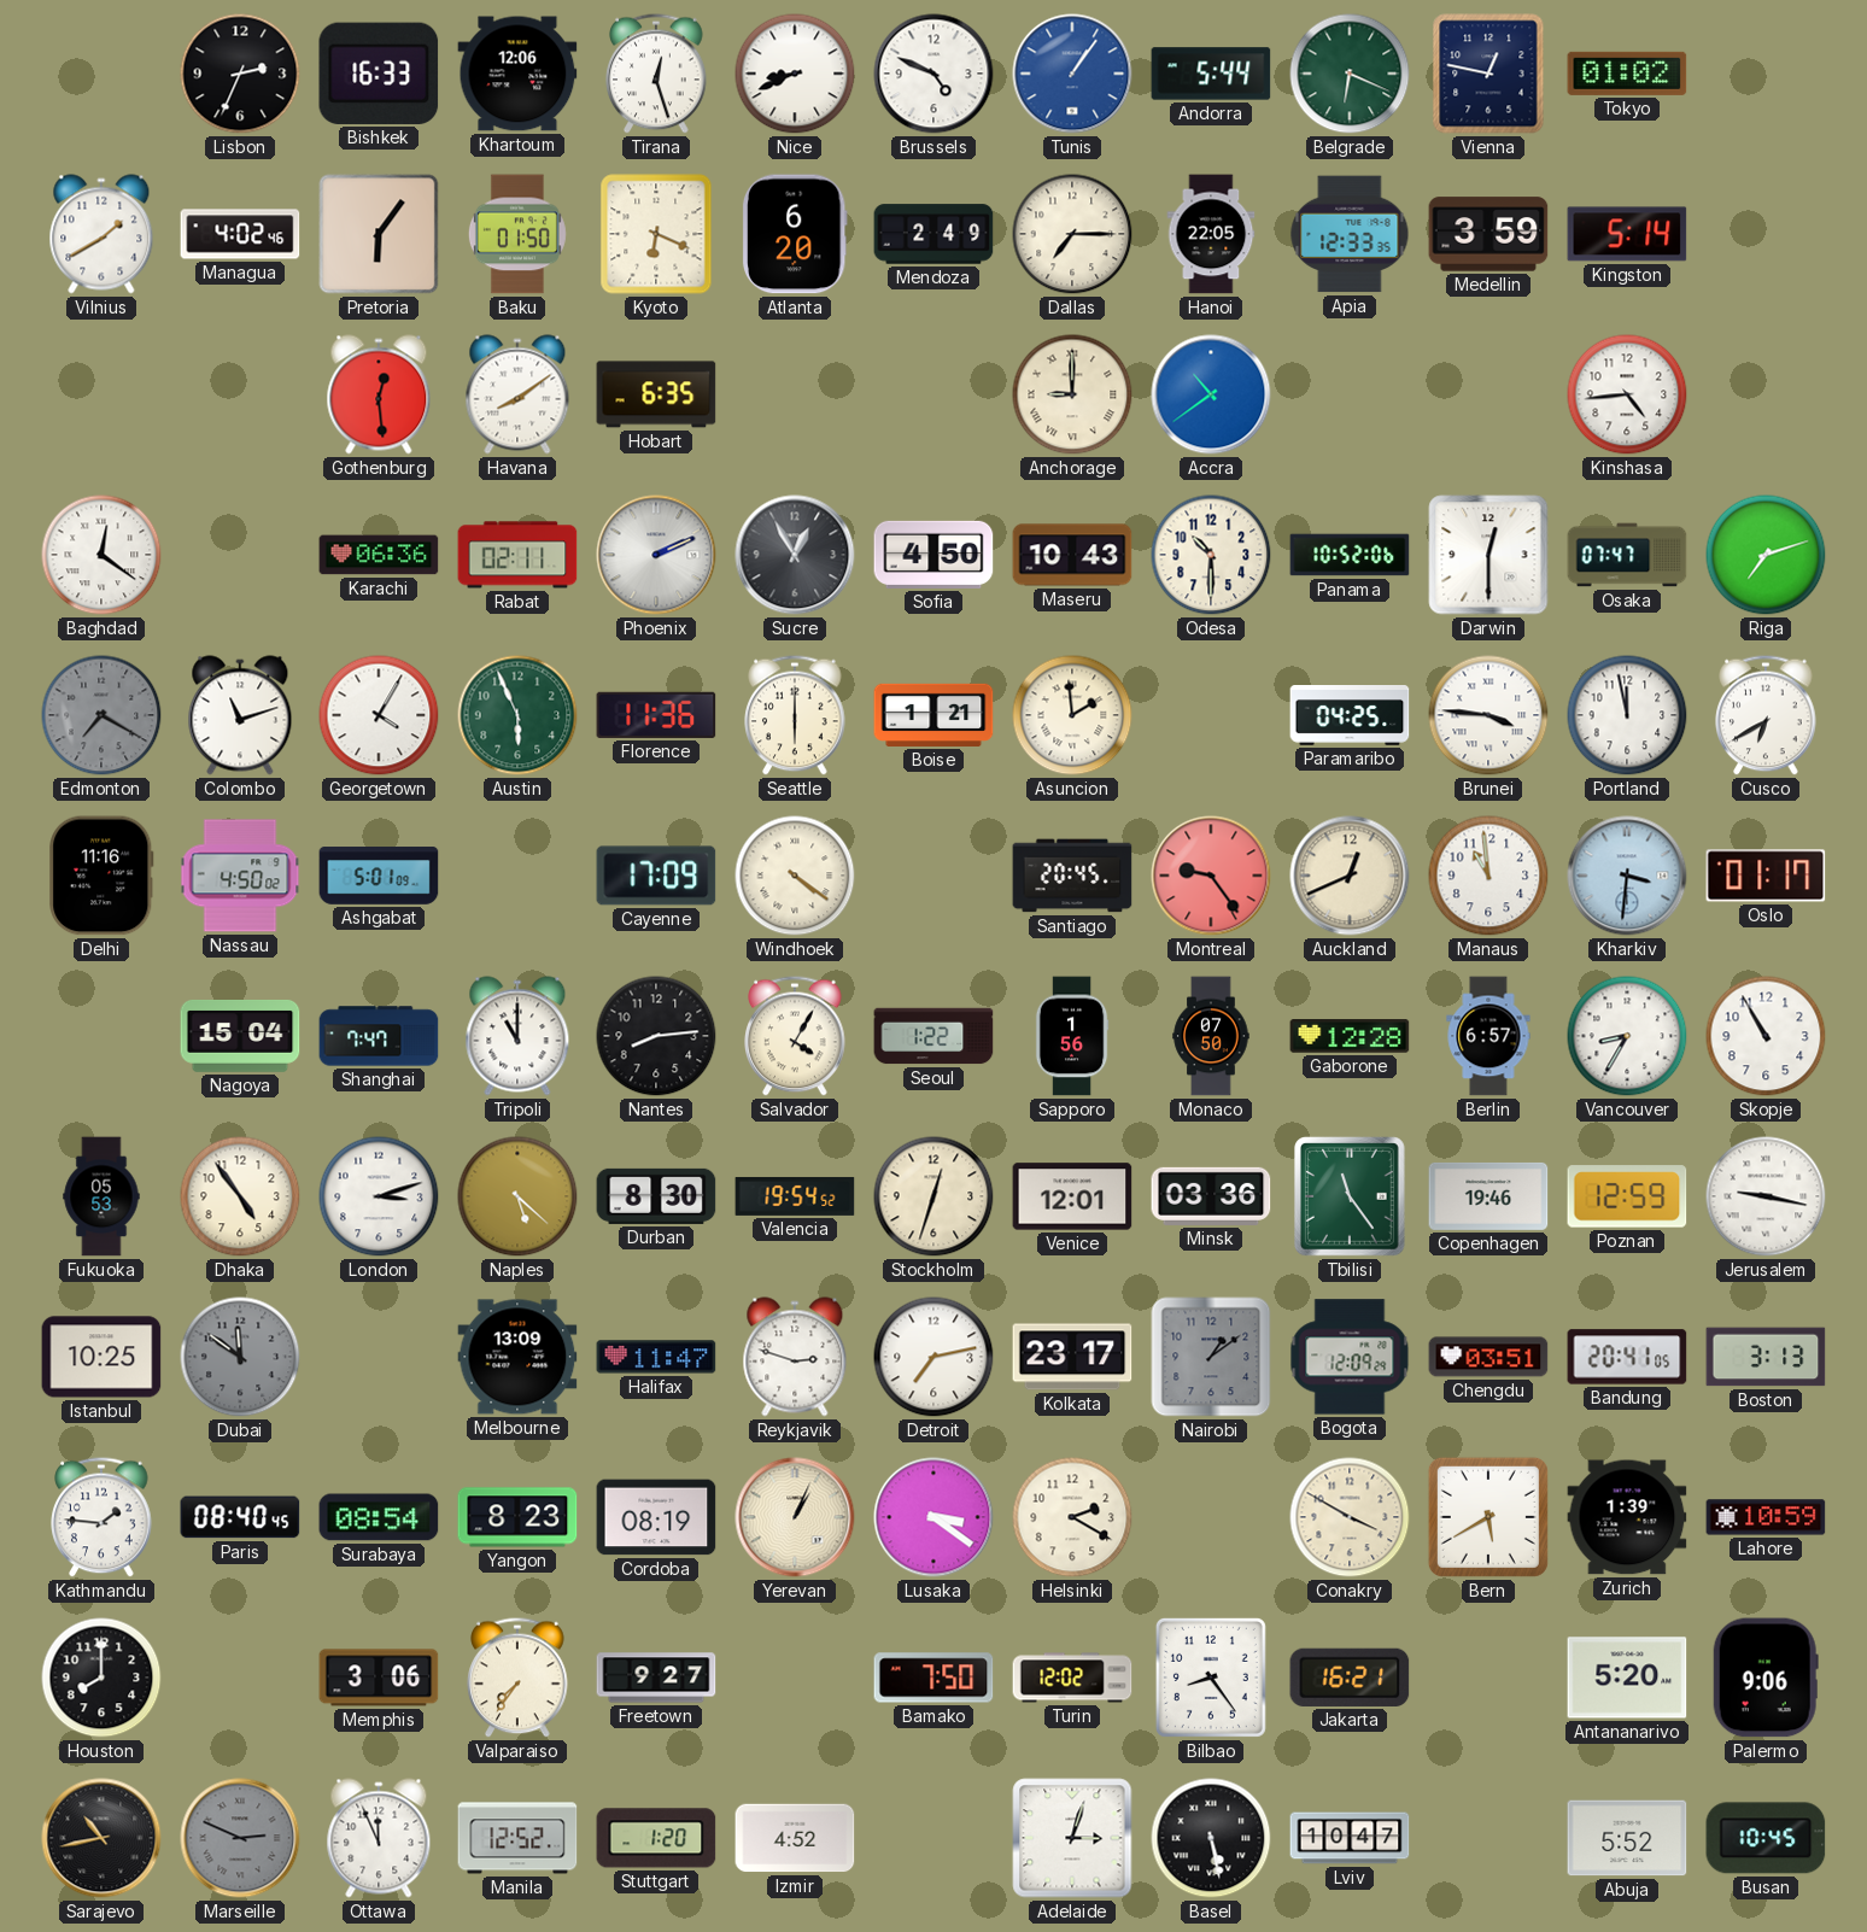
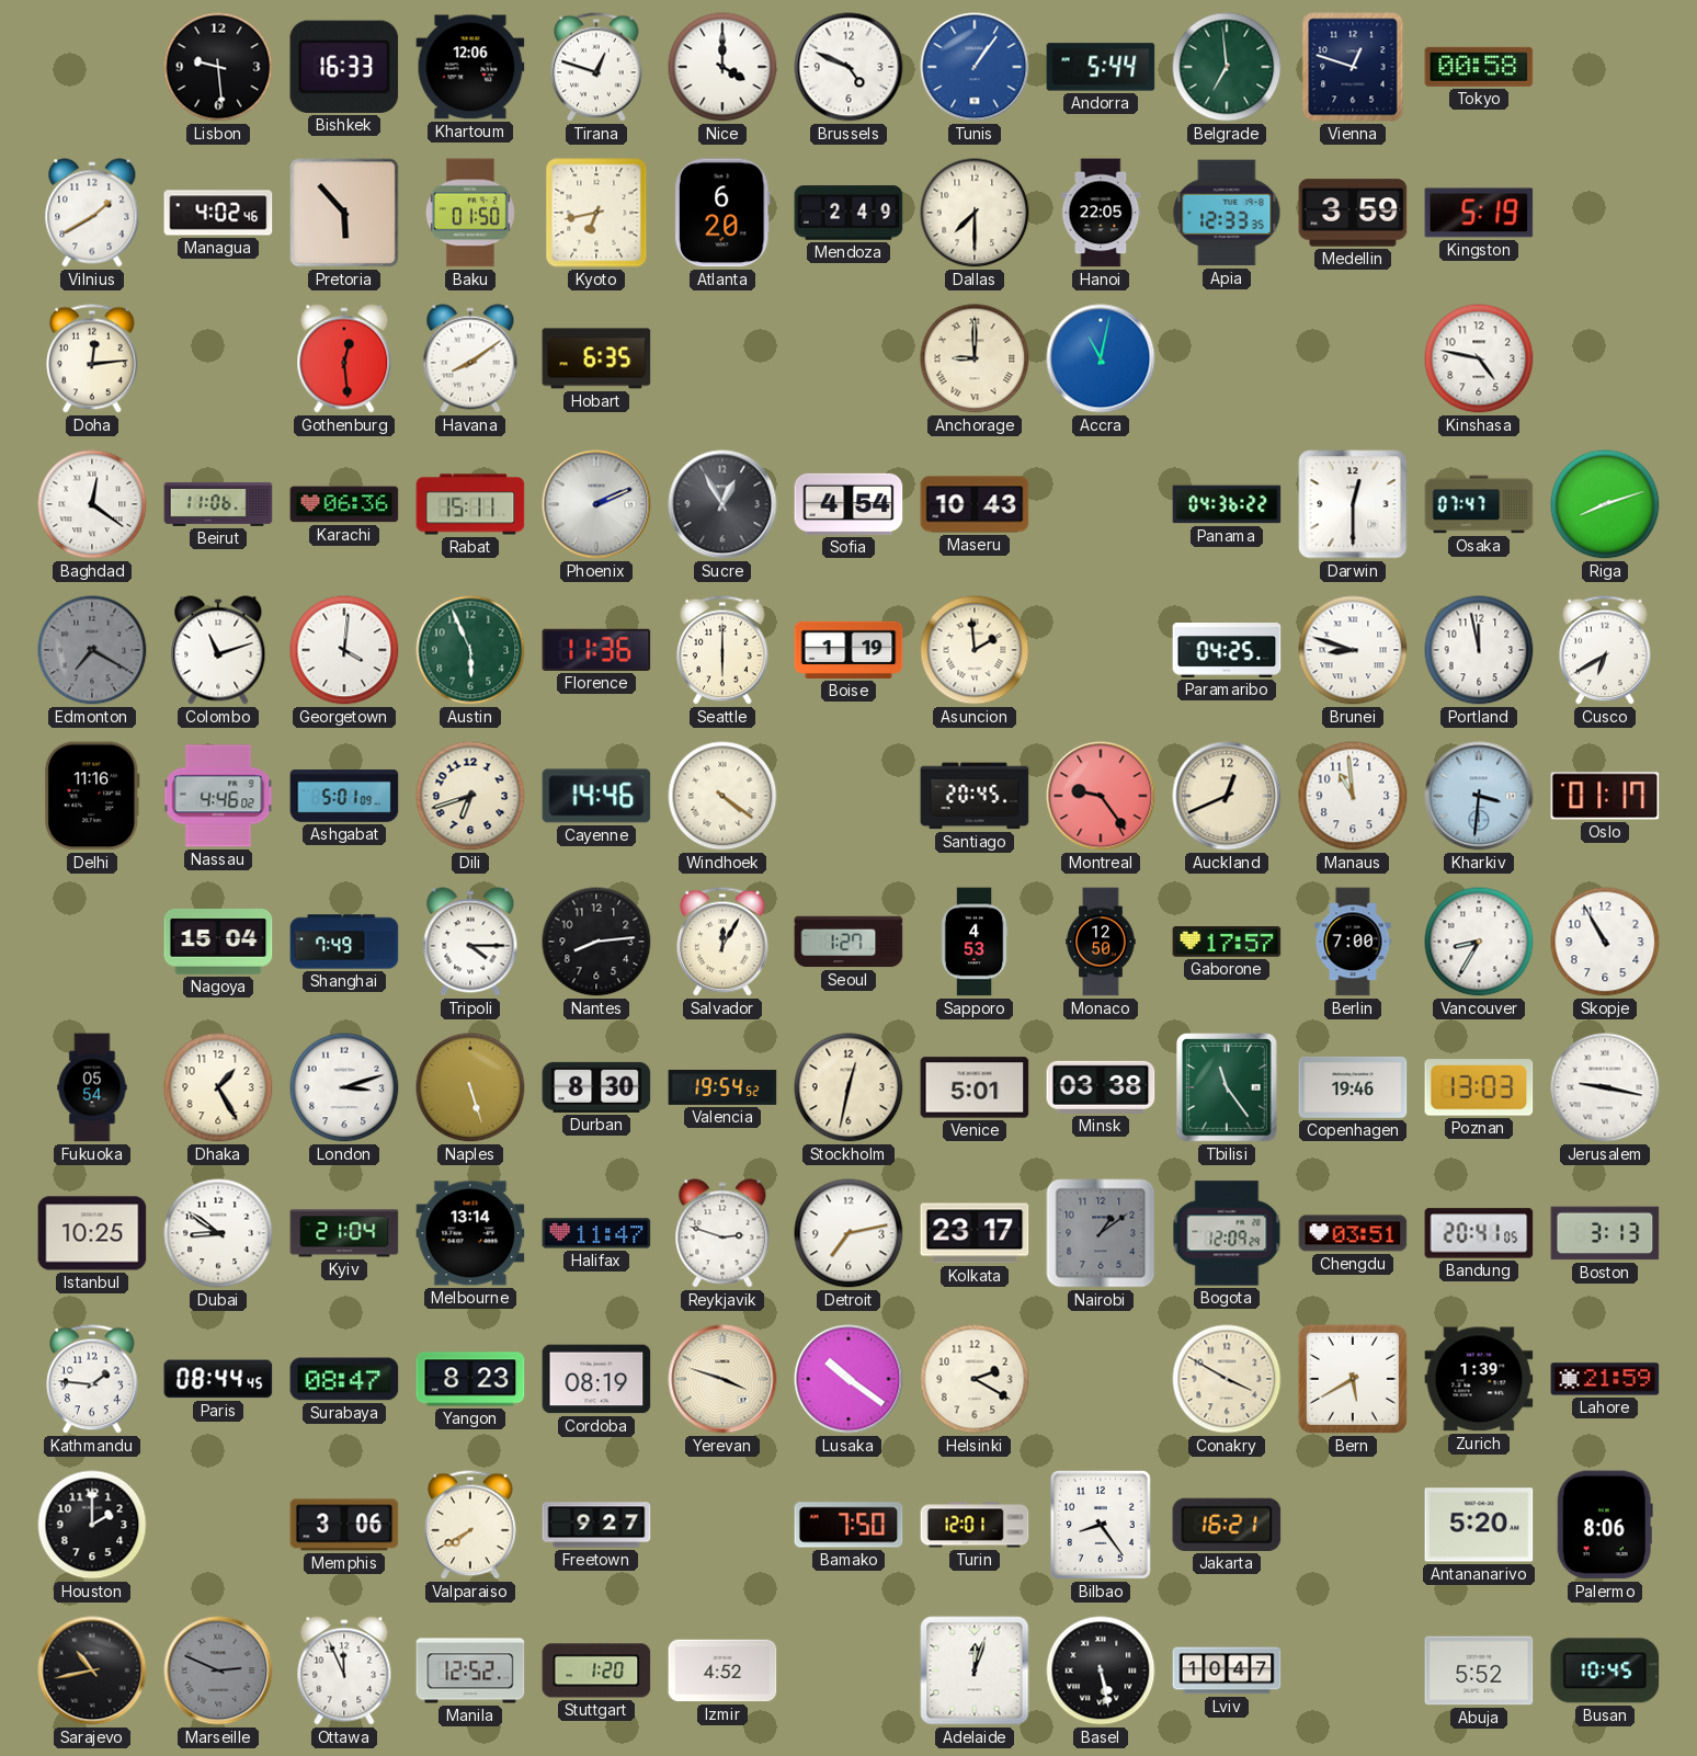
Lisbon: 2:34 -> 9:29 (218, 67)
Tirana: 12:27 -> 12:48 (596, 67)
Nice: 8:41 -> 4:00 (722, 67)
Belgrade: 6:19 -> 6:59 (1227, 67)
Vienna: 12:47 -> 12:48 (1353, 67)
Tokyo: 01:02 -> 00:58 (1479, 67)
Pretoria: 6:06 -> 5:53 (344, 213)
Kyoto: 6:19 -> 6:43 (596, 213)
Dallas: 7:15 -> 7:30 (975, 213)
Kingston: 5:14 -> 5:19 (1479, 213)
Doha: none -> 12:14 (92, 358)
Accra: 10:39 -> 11:02 (1101, 358)
Kinshasa: 4:44 -> 4:47 (1479, 358)
Beirut: none -> 11:06 (218, 505)
Rabat: 02:11 -> 15:11 (470, 504)
Sofia: 4:50 -> 4:54 (849, 504)
Odesa: 10:30 -> none (1211, 555)
Panama: 10:52 -> 04:36 (1227, 504)
Riga: 7:12 -> 8:12 (1605, 504)
Georgetown: 4:05 -> 4:01 (344, 650)
Boise: 1:21 -> 1:19 (849, 650)
Brunei: 3:46 -> 8:48 (1353, 650)
Nassau: 4:50 -> 4:46 (218, 796)
Dili: none -> 6:42 (470, 796)
Cayenne: 17:09 -> 14:46 (596, 796)
Shanghai: 7:47 -> 7:49 (344, 942)
Tripoli: 11:00 -> 4:15 (470, 942)
Salvador: 4:05 -> 12:05 (722, 942)
Seoul: 1:22 -> 1:27 (849, 942)
Sapporo: 1:56 -> 4:53 (975, 942)
Monaco: 07:50 -> 12:50 (1101, 942)
Gaborone: 12:28 -> 17:57 (1227, 942)
Berlin: 6:57 -> 7:00 (1353, 942)
Fukuoka: 05:53 -> 05:54 (92, 1087)
Dhaka: 4:54 -> 1:25 (218, 1087)
Naples: 5:22 -> 5:27 (470, 1087)
Stockholm: 12:33 -> 12:32 (849, 1087)
Venice: 12:01 -> 5:01 (975, 1087)
Minsk: 03:36 -> 03:38 (1101, 1087)
Poznan: 12:59 -> 13:03 (1479, 1087)
Dubai: 11:51 -> 8:51 (218, 1233)
Dubai dial: grey -> white (218, 1233)
Kyiv: none -> 21:04 (344, 1233)
Melbourne: 13:09 -> 13:14 (470, 1233)
Paris: 08:40 -> 08:44 (218, 1379)
Surabaya: 08:54 -> 08:47 (344, 1379)
Yerevan: 1:04 -> 3:48 (722, 1379)
Lusaka: 3:21 -> 10:21 (849, 1379)
Lahore: 10:59 -> 21:59 (1605, 1379)
Houston: 8:00 -> 2:00 (92, 1525)
Valparaiso: 7:36 -> 7:40 (470, 1525)
Turin: 12:02 -> 12:01 (975, 1525)
Palermo: 9:06 -> 8:06 (1605, 1525)
Adelaide: 3:03 -> 12:03 (975, 1671)
